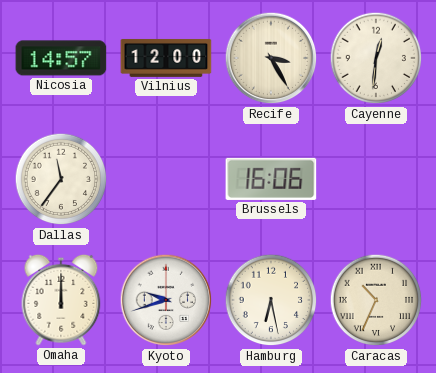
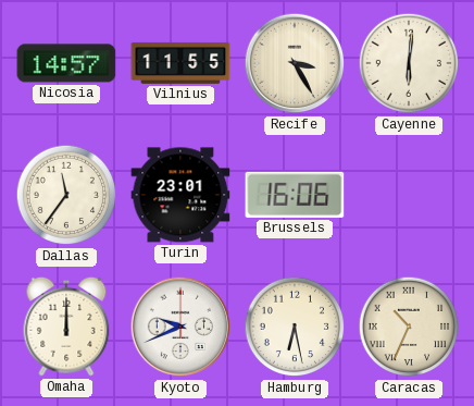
Vilnius: 12:00 -> 11:55 (180, 63)
Cayenne: 12:31 -> 6:01 (409, 63)
Turin: none -> 23:01 (180, 195)
Kyoto: 9:42 -> 9:41 (180, 327)
